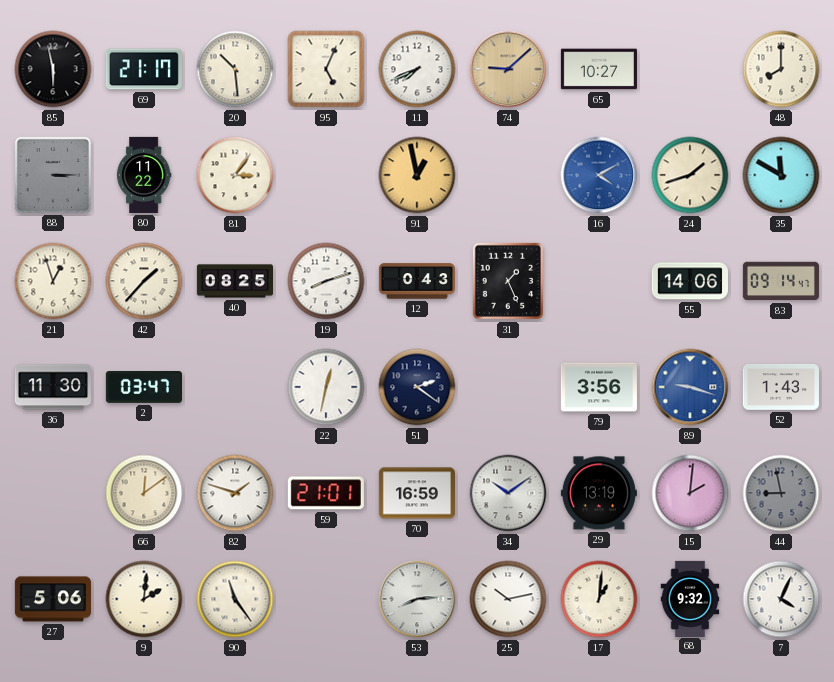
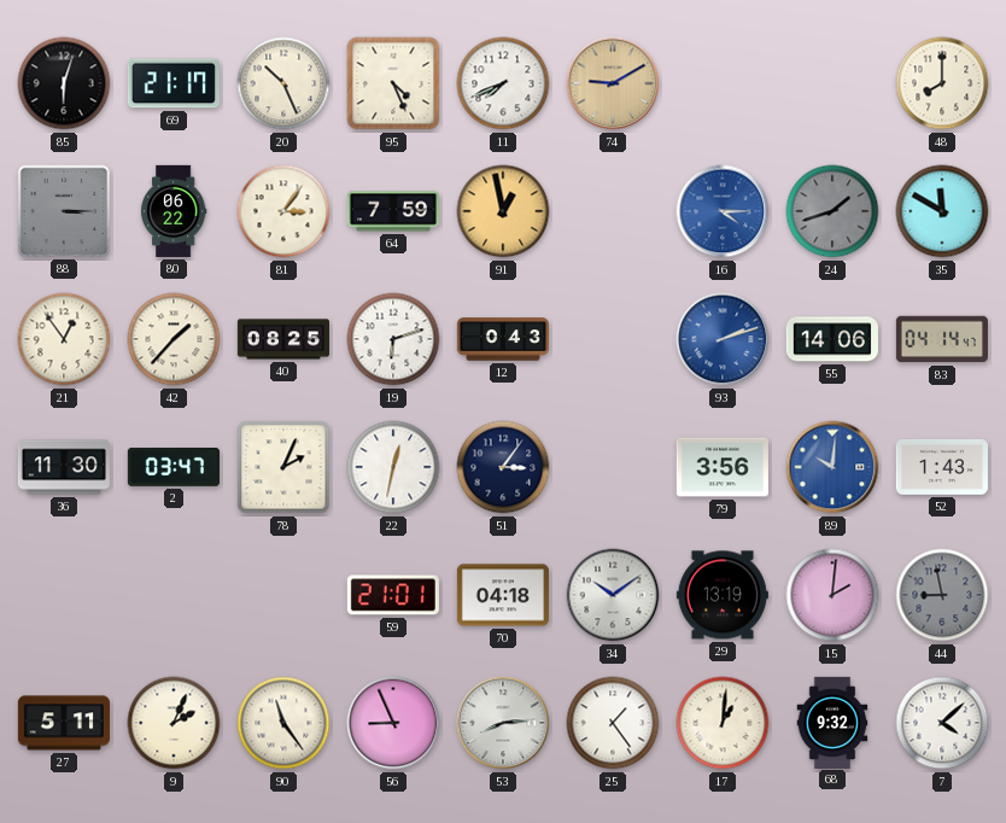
85: 5:58 -> 6:03 (64, 83)
20: 10:29 -> 10:26 (283, 83)
95: 5:04 -> 4:26 (393, 83)
74: 9:08 -> 9:10 (613, 83)
65: 10:27 -> none (599, 69)
80: 11:22 -> 06:22 (174, 211)
64: none -> 7:59 (393, 211)
16: 4:10 -> 4:15 (723, 211)
24 dial: cream -> grey (832, 211)
21: 12:57 -> 12:54 (64, 339)
19: 8:12 -> 6:12 (393, 339)
31: 1:26 -> none (508, 281)
93: none -> 2:12 (723, 339)
83: 09:14 -> 04:14 (942, 339)
78: none -> 2:04 (283, 467)
51: 2:21 -> 3:06 (503, 467)
89: 9:18 -> 10:01 (832, 467)
66: 12:09 -> none (144, 493)
82: 1:48 -> none (235, 493)
70: 16:59 -> 04:18 (503, 595)
27: 5:06 -> 5:11 (64, 723)
9: 2:01 -> 2:04 (174, 723)
56: none -> 8:56 (393, 723)
25: 10:13 -> 1:24 (613, 723)
7: 4:04 -> 4:08 (942, 723)
